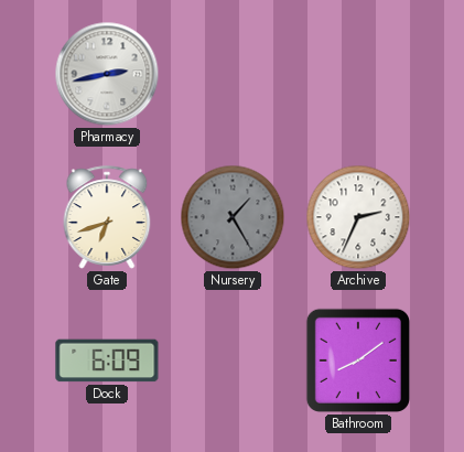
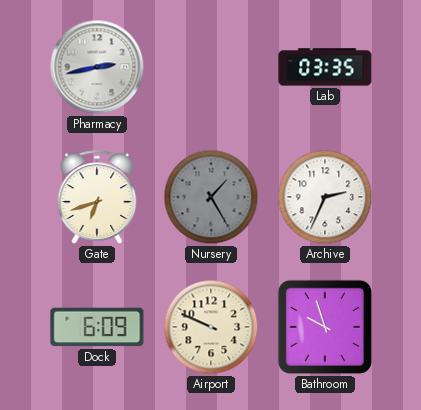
Lab: none -> 03:35 (325, 67)
Airport: none -> 9:49 (211, 327)
Bathroom: 8:09 -> 9:57 (325, 327)
